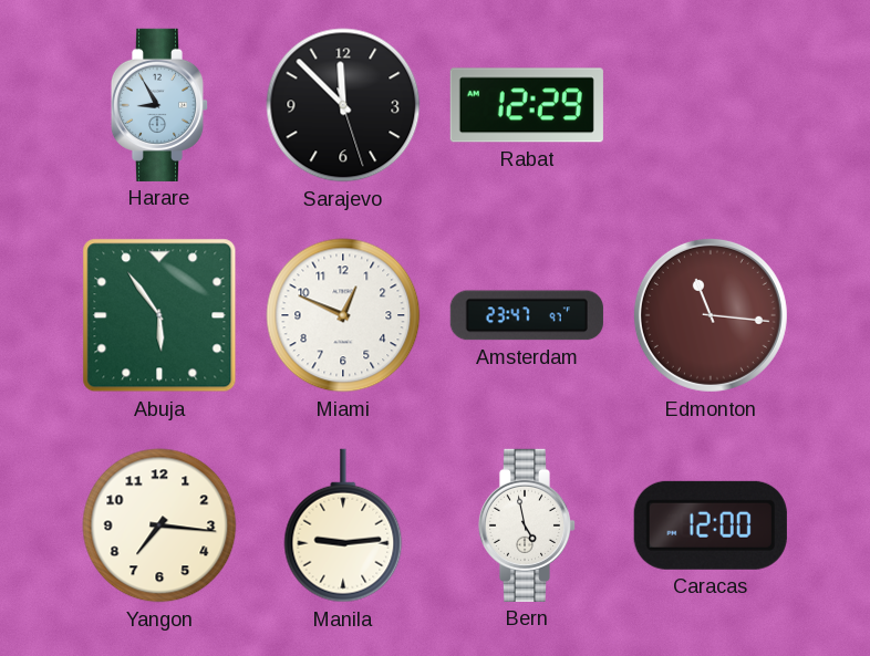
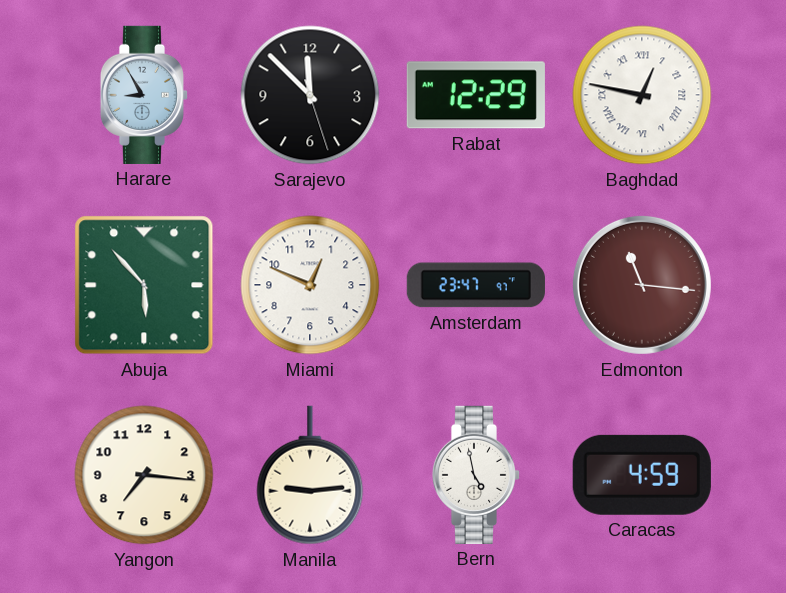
Baghdad: none -> 12:47 (642, 95)
Abuja: 5:54 -> 5:53 (144, 285)
Caracas: 12:00 -> 4:59 (642, 475)
